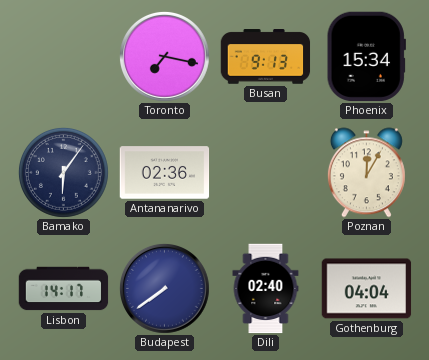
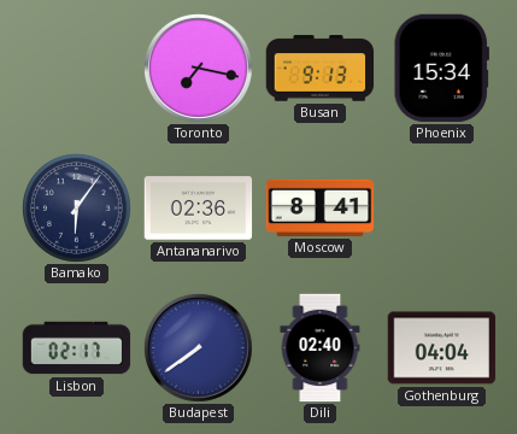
Moscow: none -> 8:41 (321, 207)
Poznan: 12:05 -> none (366, 173)
Lisbon: 14:17 -> 02:17 (77, 348)
